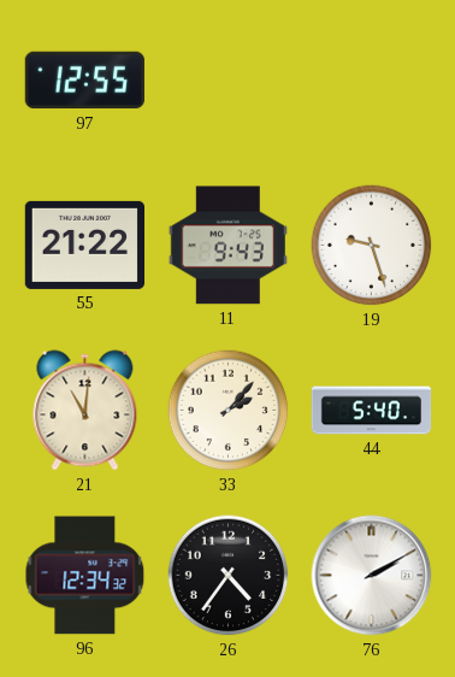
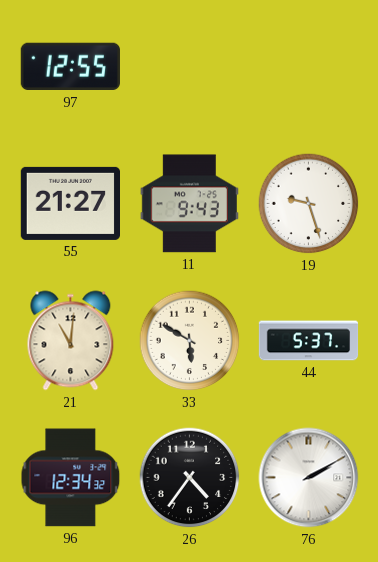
55: 21:22 -> 21:27 (70, 203)
33: 2:07 -> 5:50 (190, 341)
44: 5:40 -> 5:37 (309, 341)
